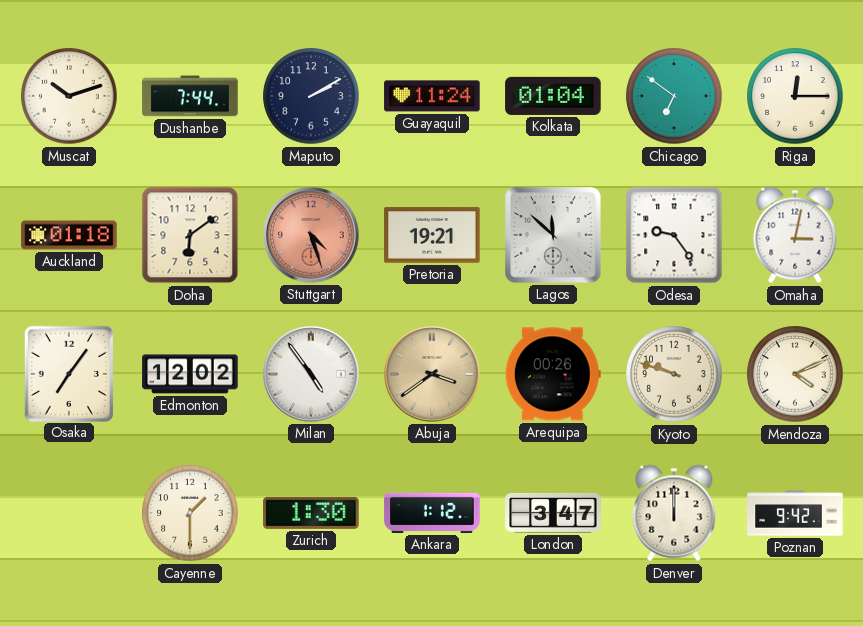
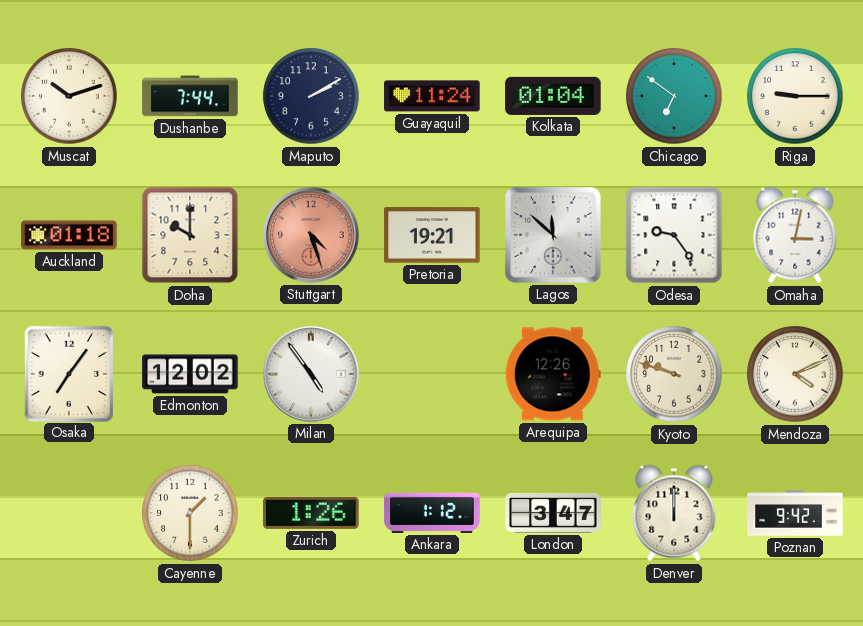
Riga: 12:15 -> 9:15 (795, 96)
Doha: 6:09 -> 10:00 (190, 235)
Abuja: 3:39 -> none (432, 374)
Arequipa: 00:26 -> 12:26 (553, 374)
Zurich: 1:30 -> 1:26 (311, 513)
